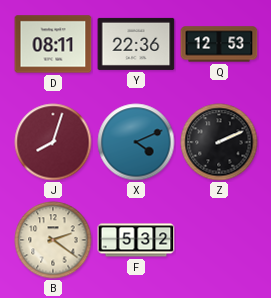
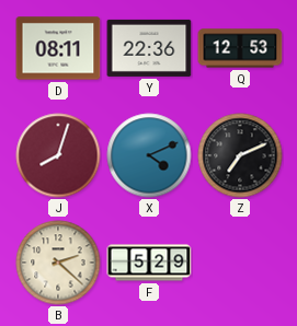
Z: 2:11 -> 7:11 (240, 155)
B: 2:21 -> 2:22 (58, 263)
F: 5:32 -> 5:29 (149, 263)
